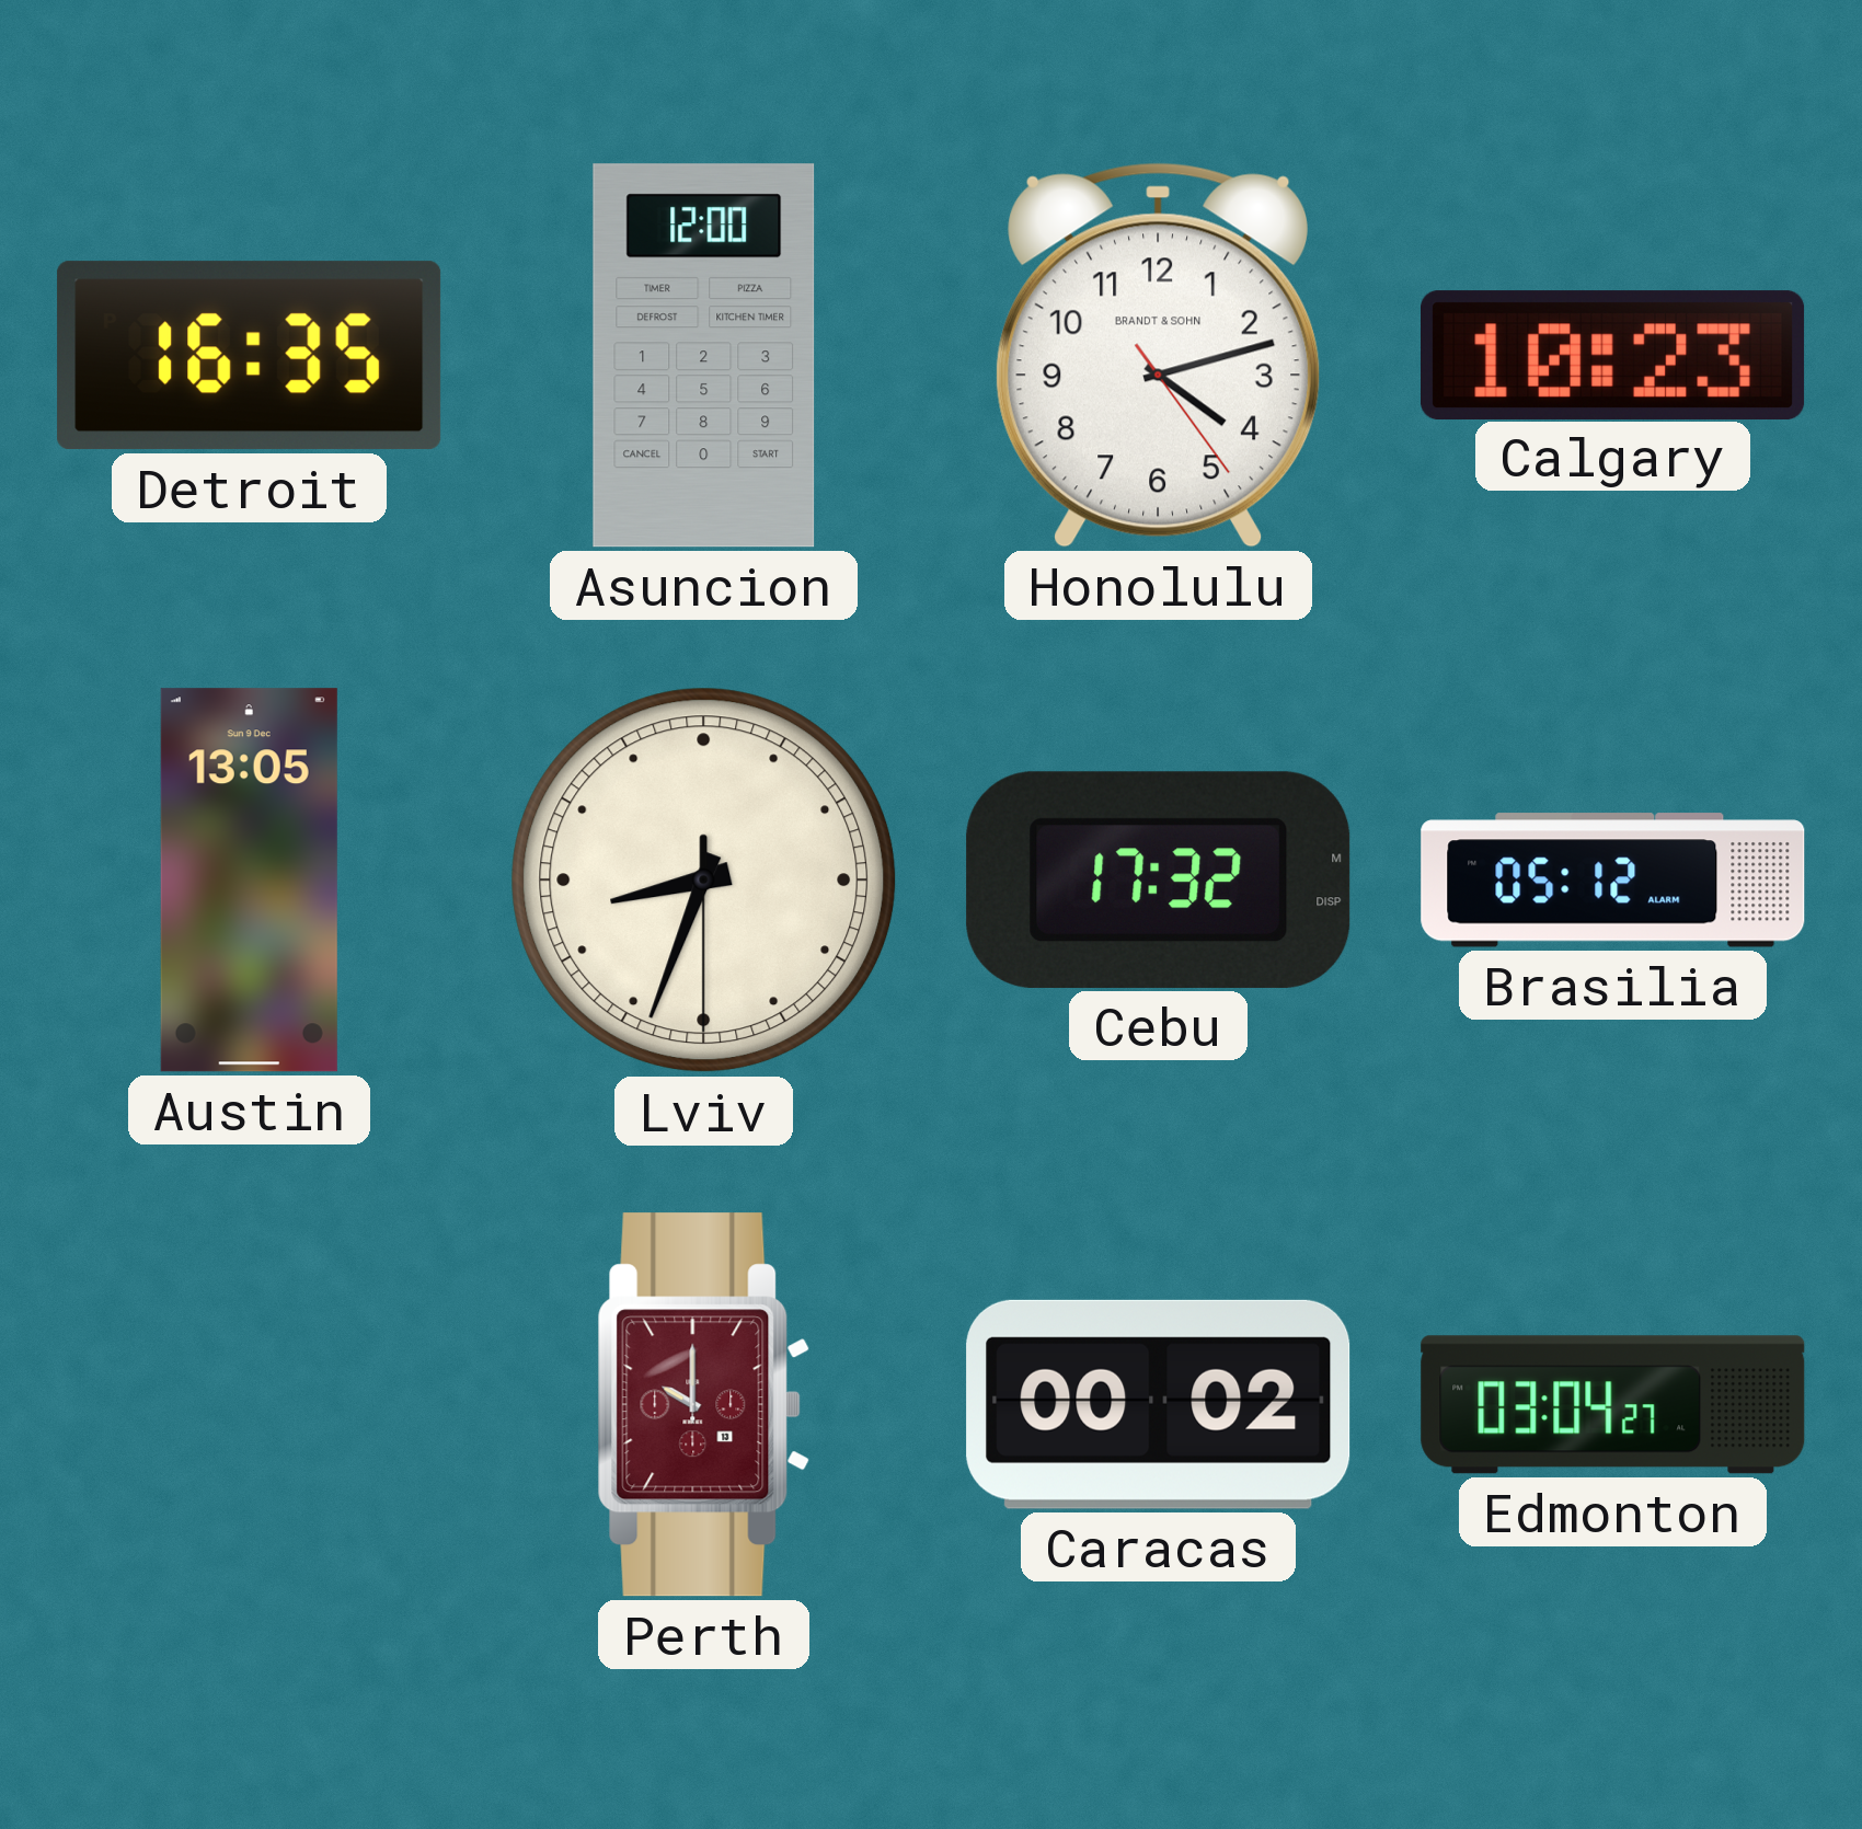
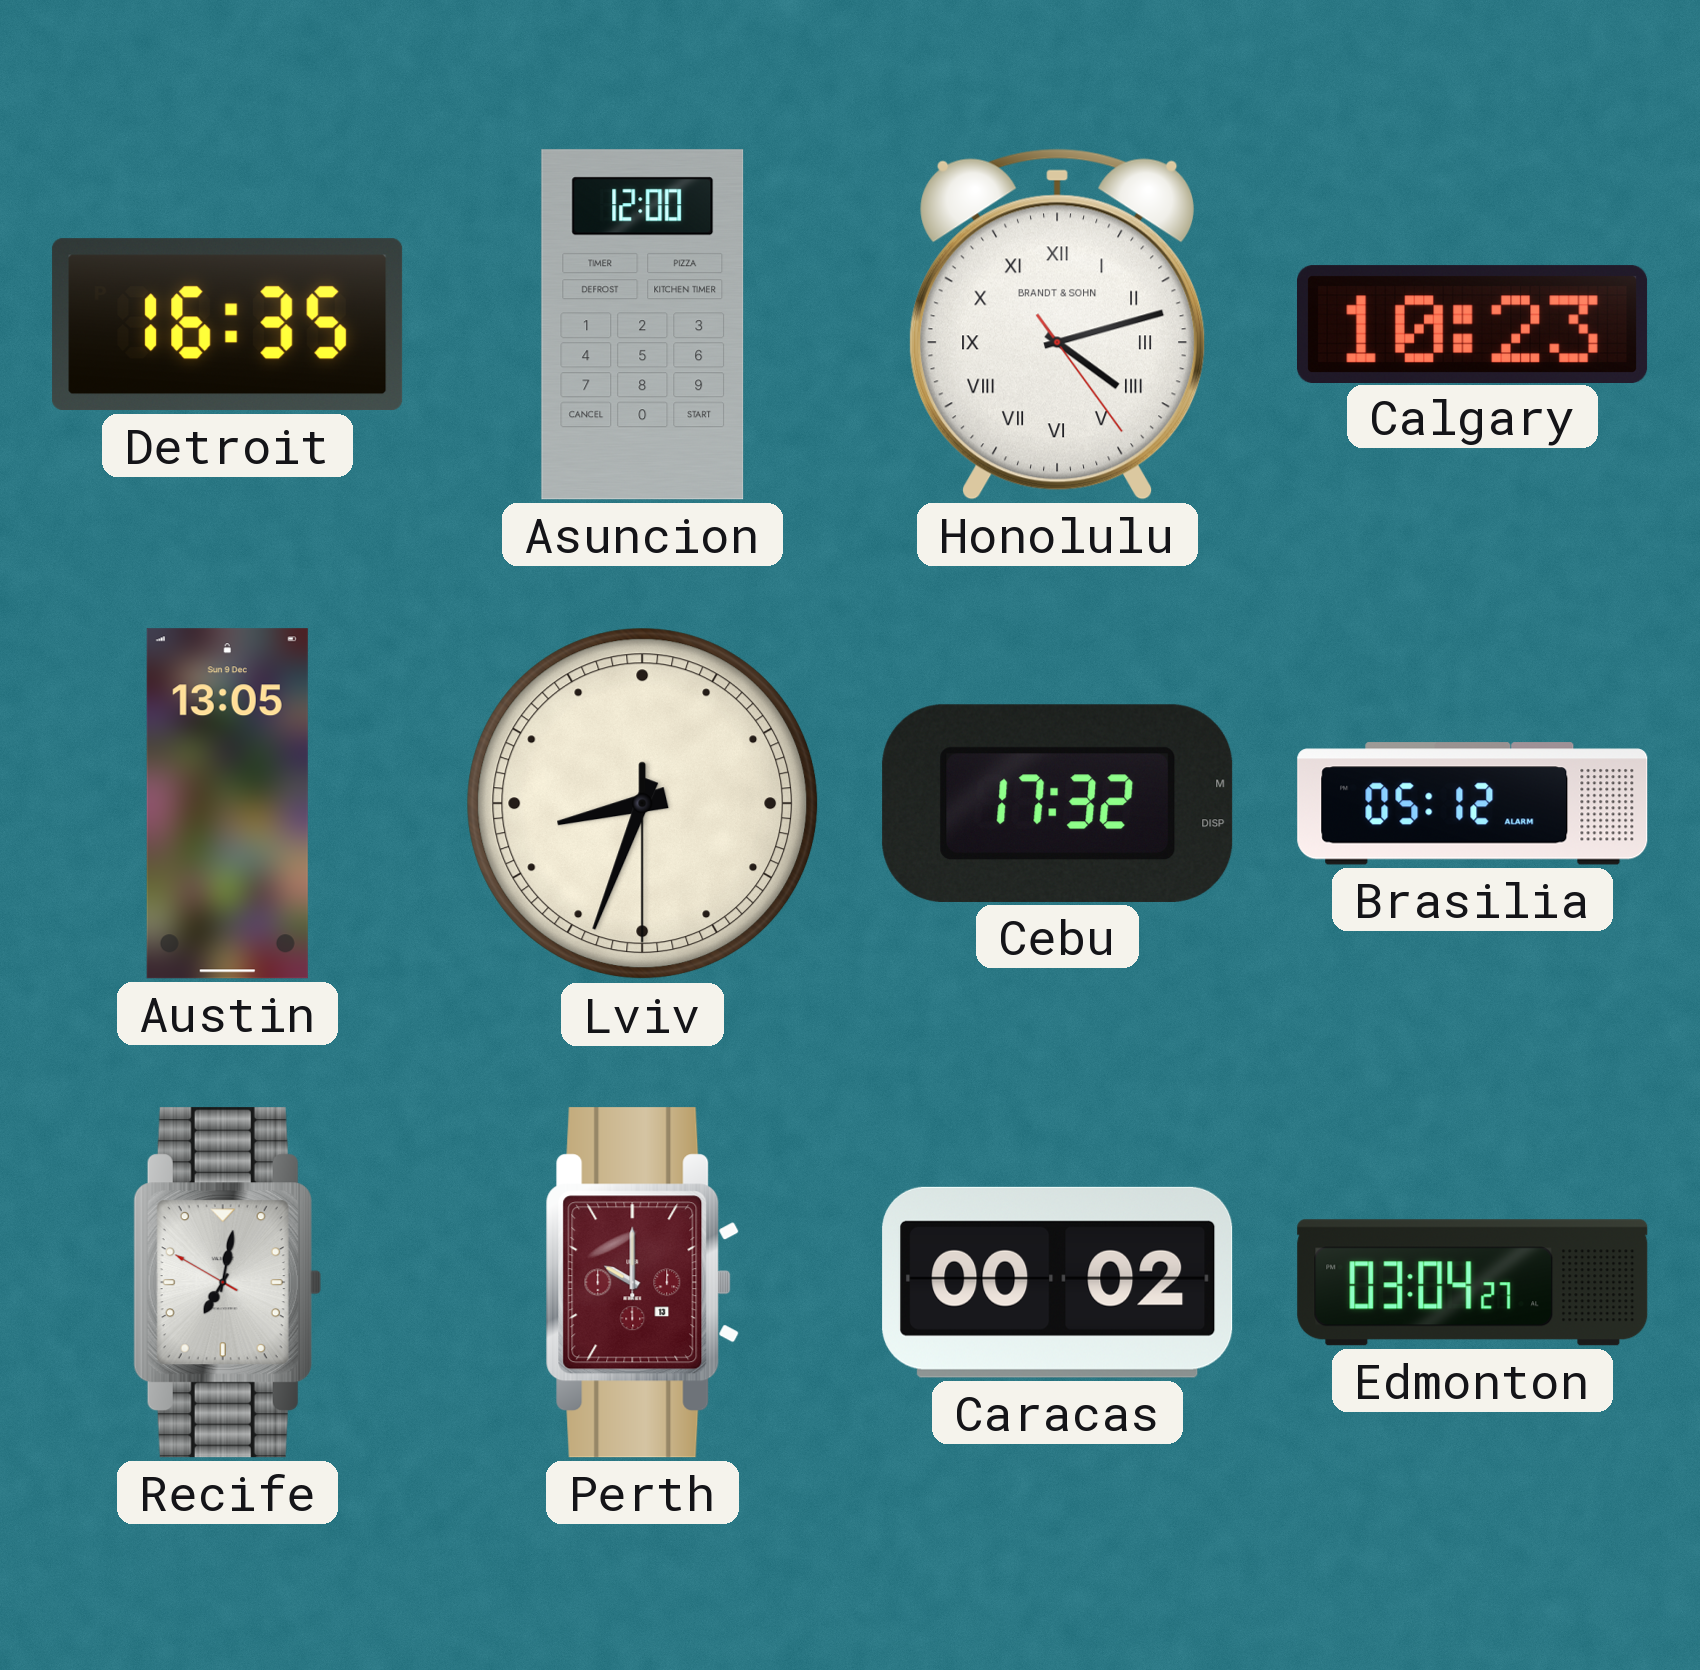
Honolulu numerals: Arabic -> Roman (1057, 324)
Recife: none -> 7:01 (227, 1283)
